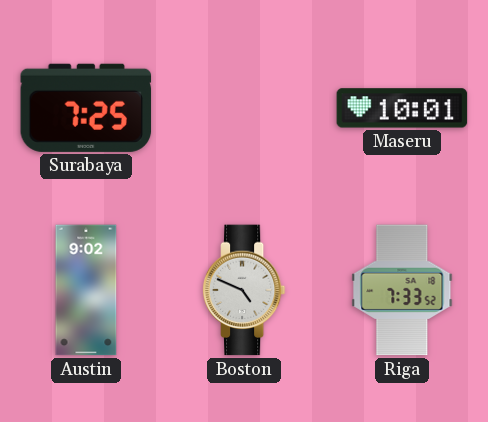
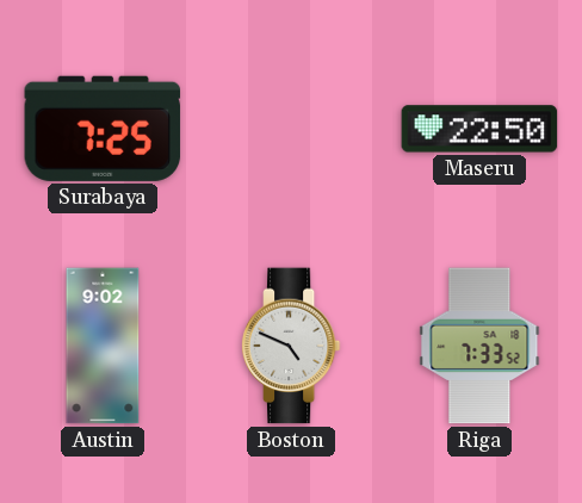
Maseru: 10:01 -> 22:50 (479, 129)
